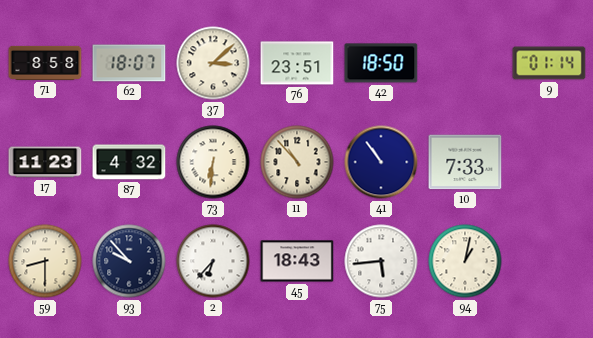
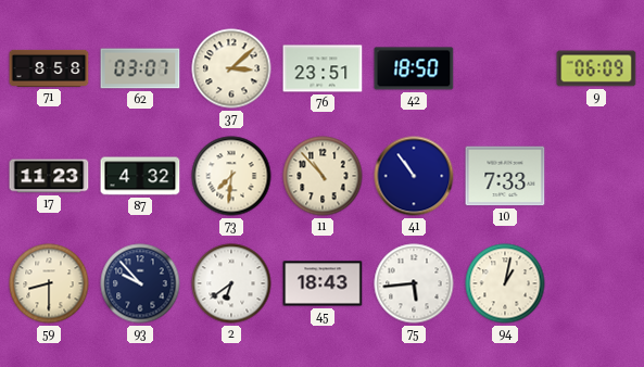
62: 18:07 -> 03:07 (140, 68)
9: 01:14 -> 06:09 (596, 68)
73: 6:31 -> 7:31 (231, 176)
2: 6:37 -> 6:39 (231, 283)
